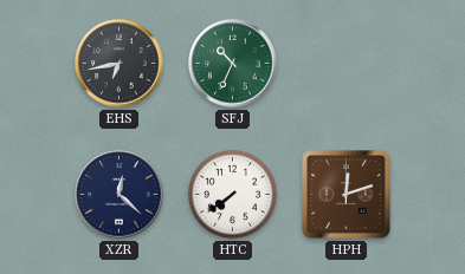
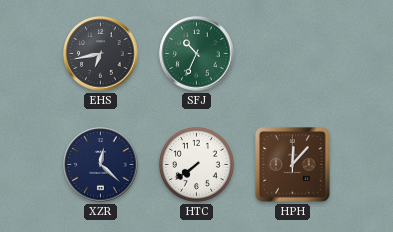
HPH: 12:12 -> 12:07 (293, 165)
